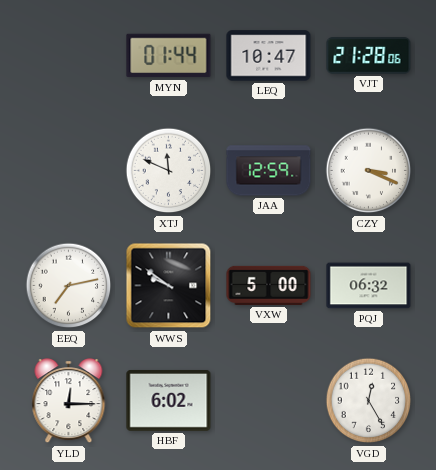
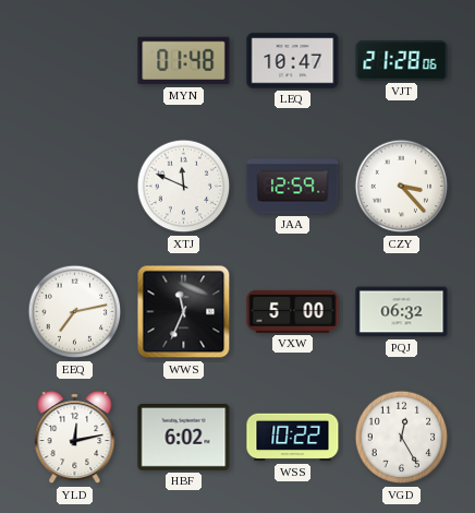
MYN: 01:44 -> 01:48 (184, 61)
CZY: 3:19 -> 3:23 (402, 187)
WWS: 9:51 -> 11:34 (184, 312)
YLD: 12:15 -> 12:13 (75, 438)
WSS: none -> 10:22 (293, 438)
